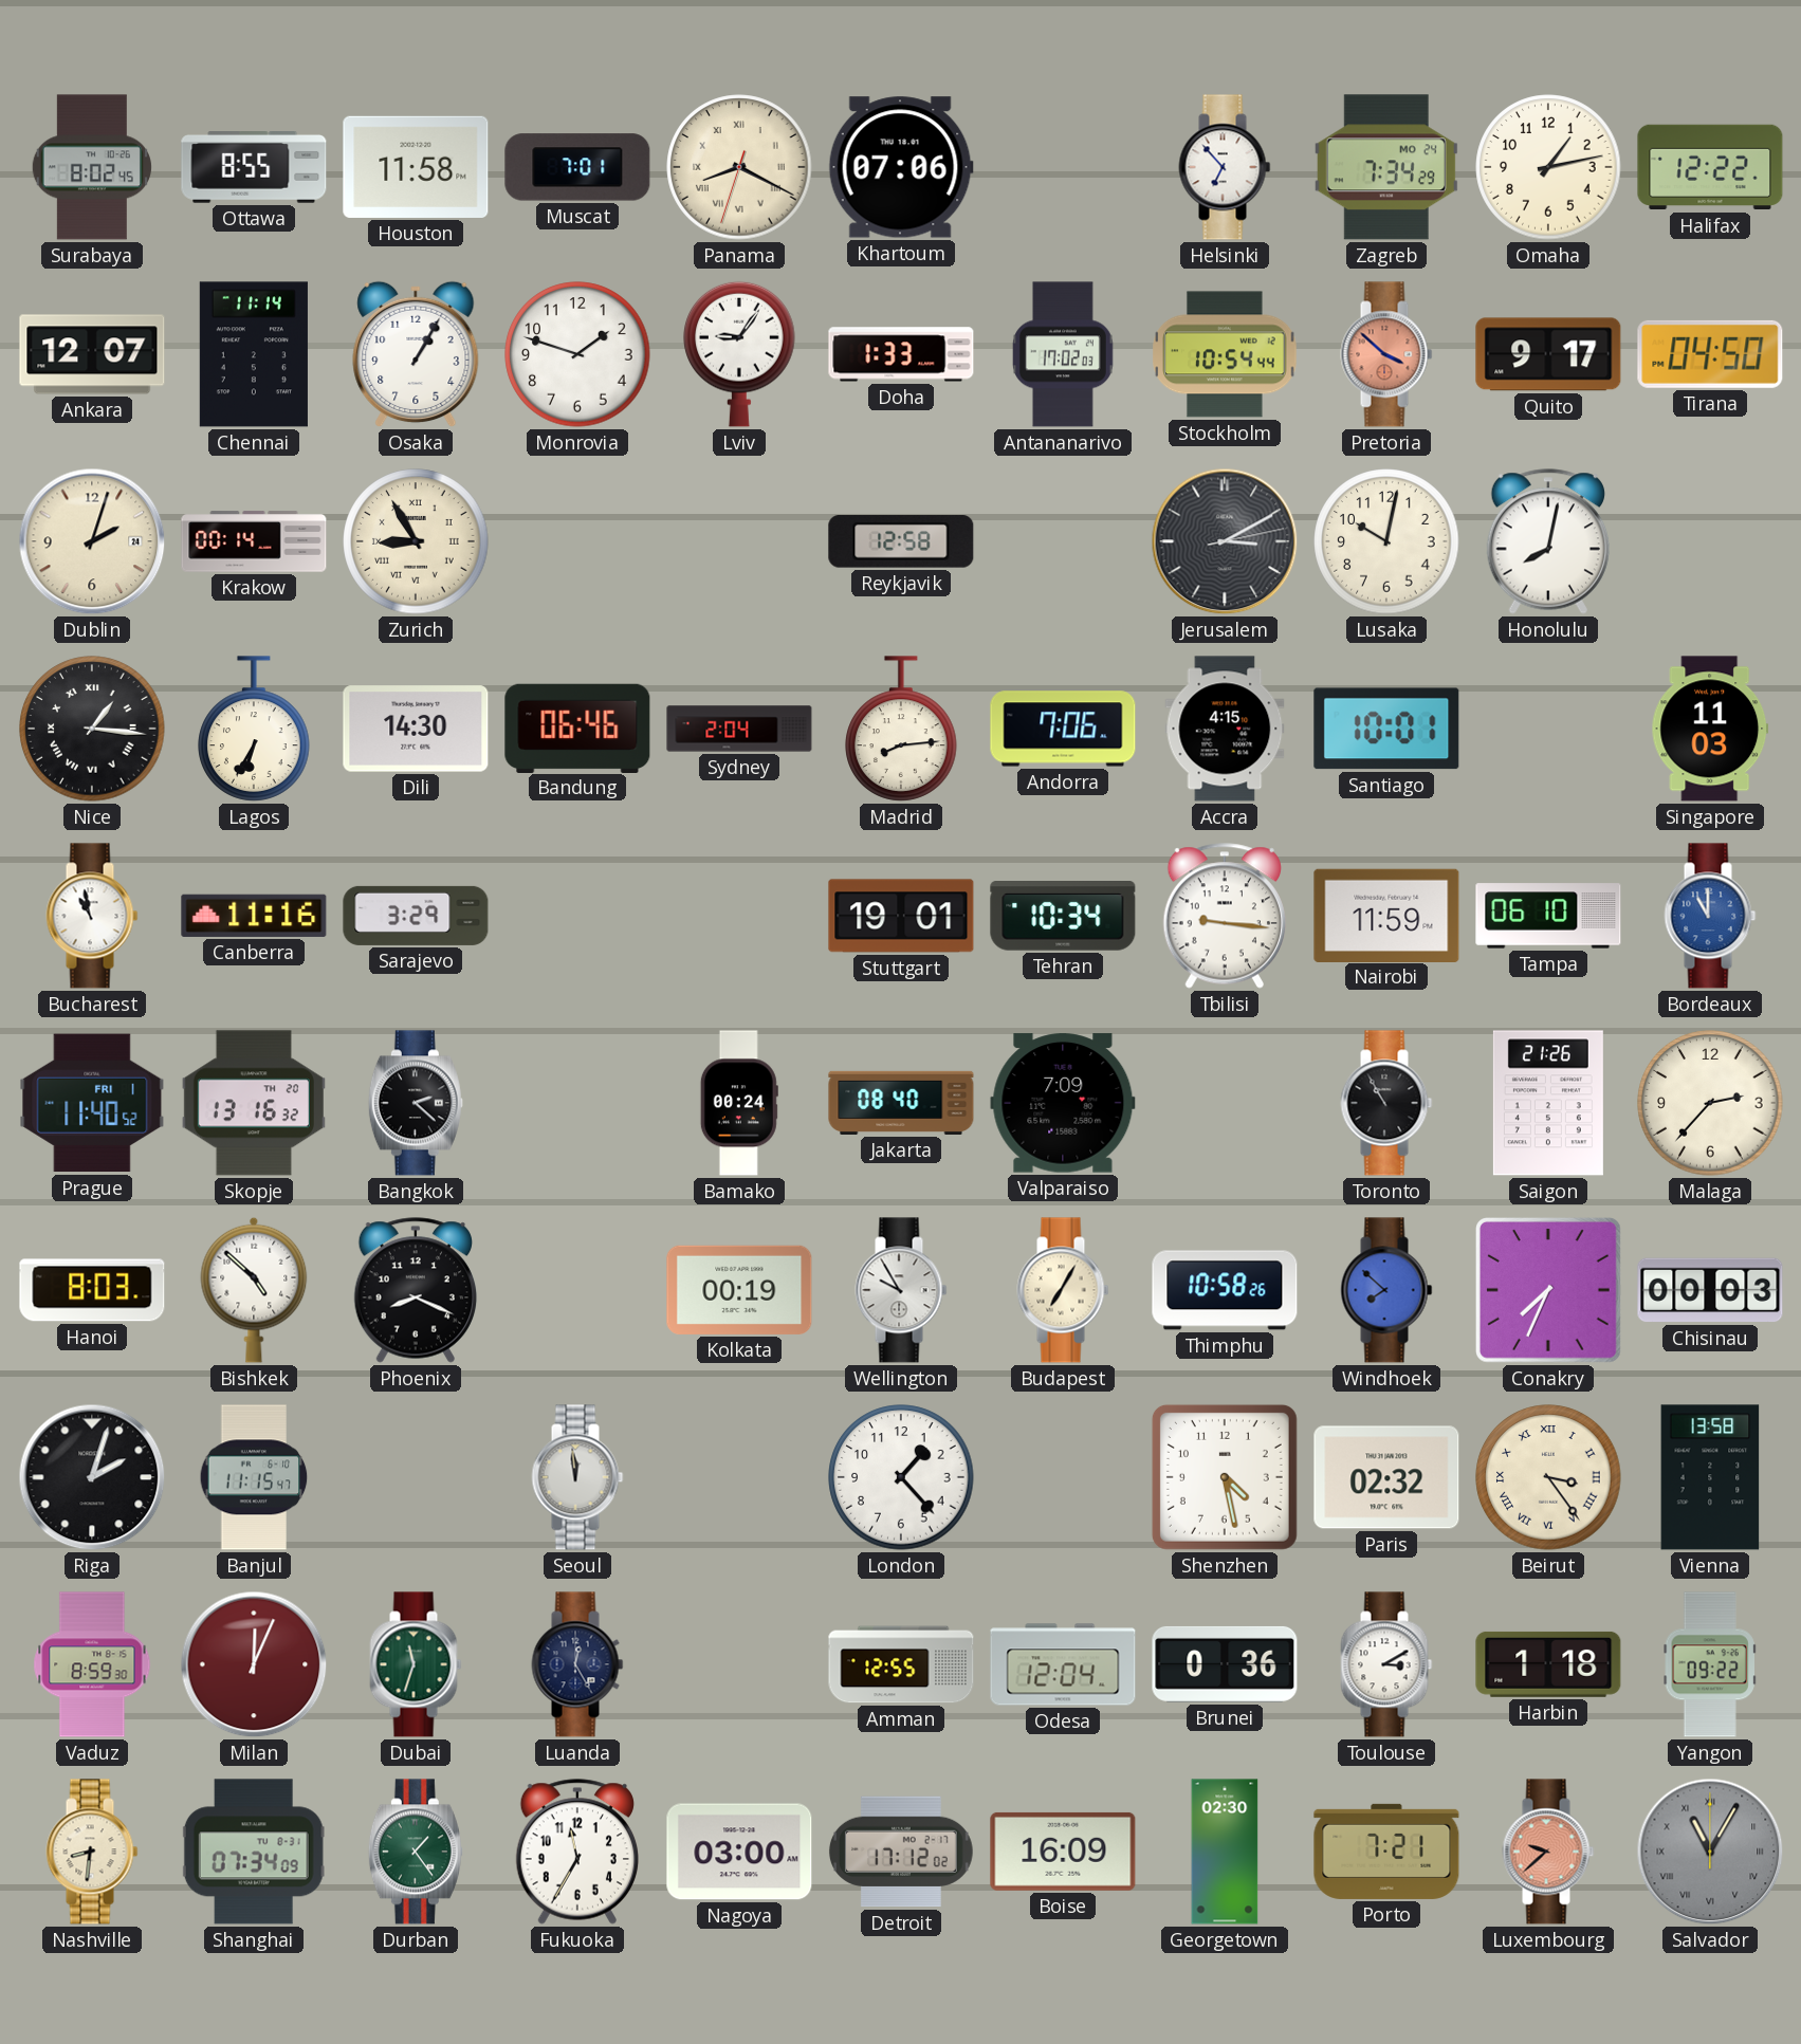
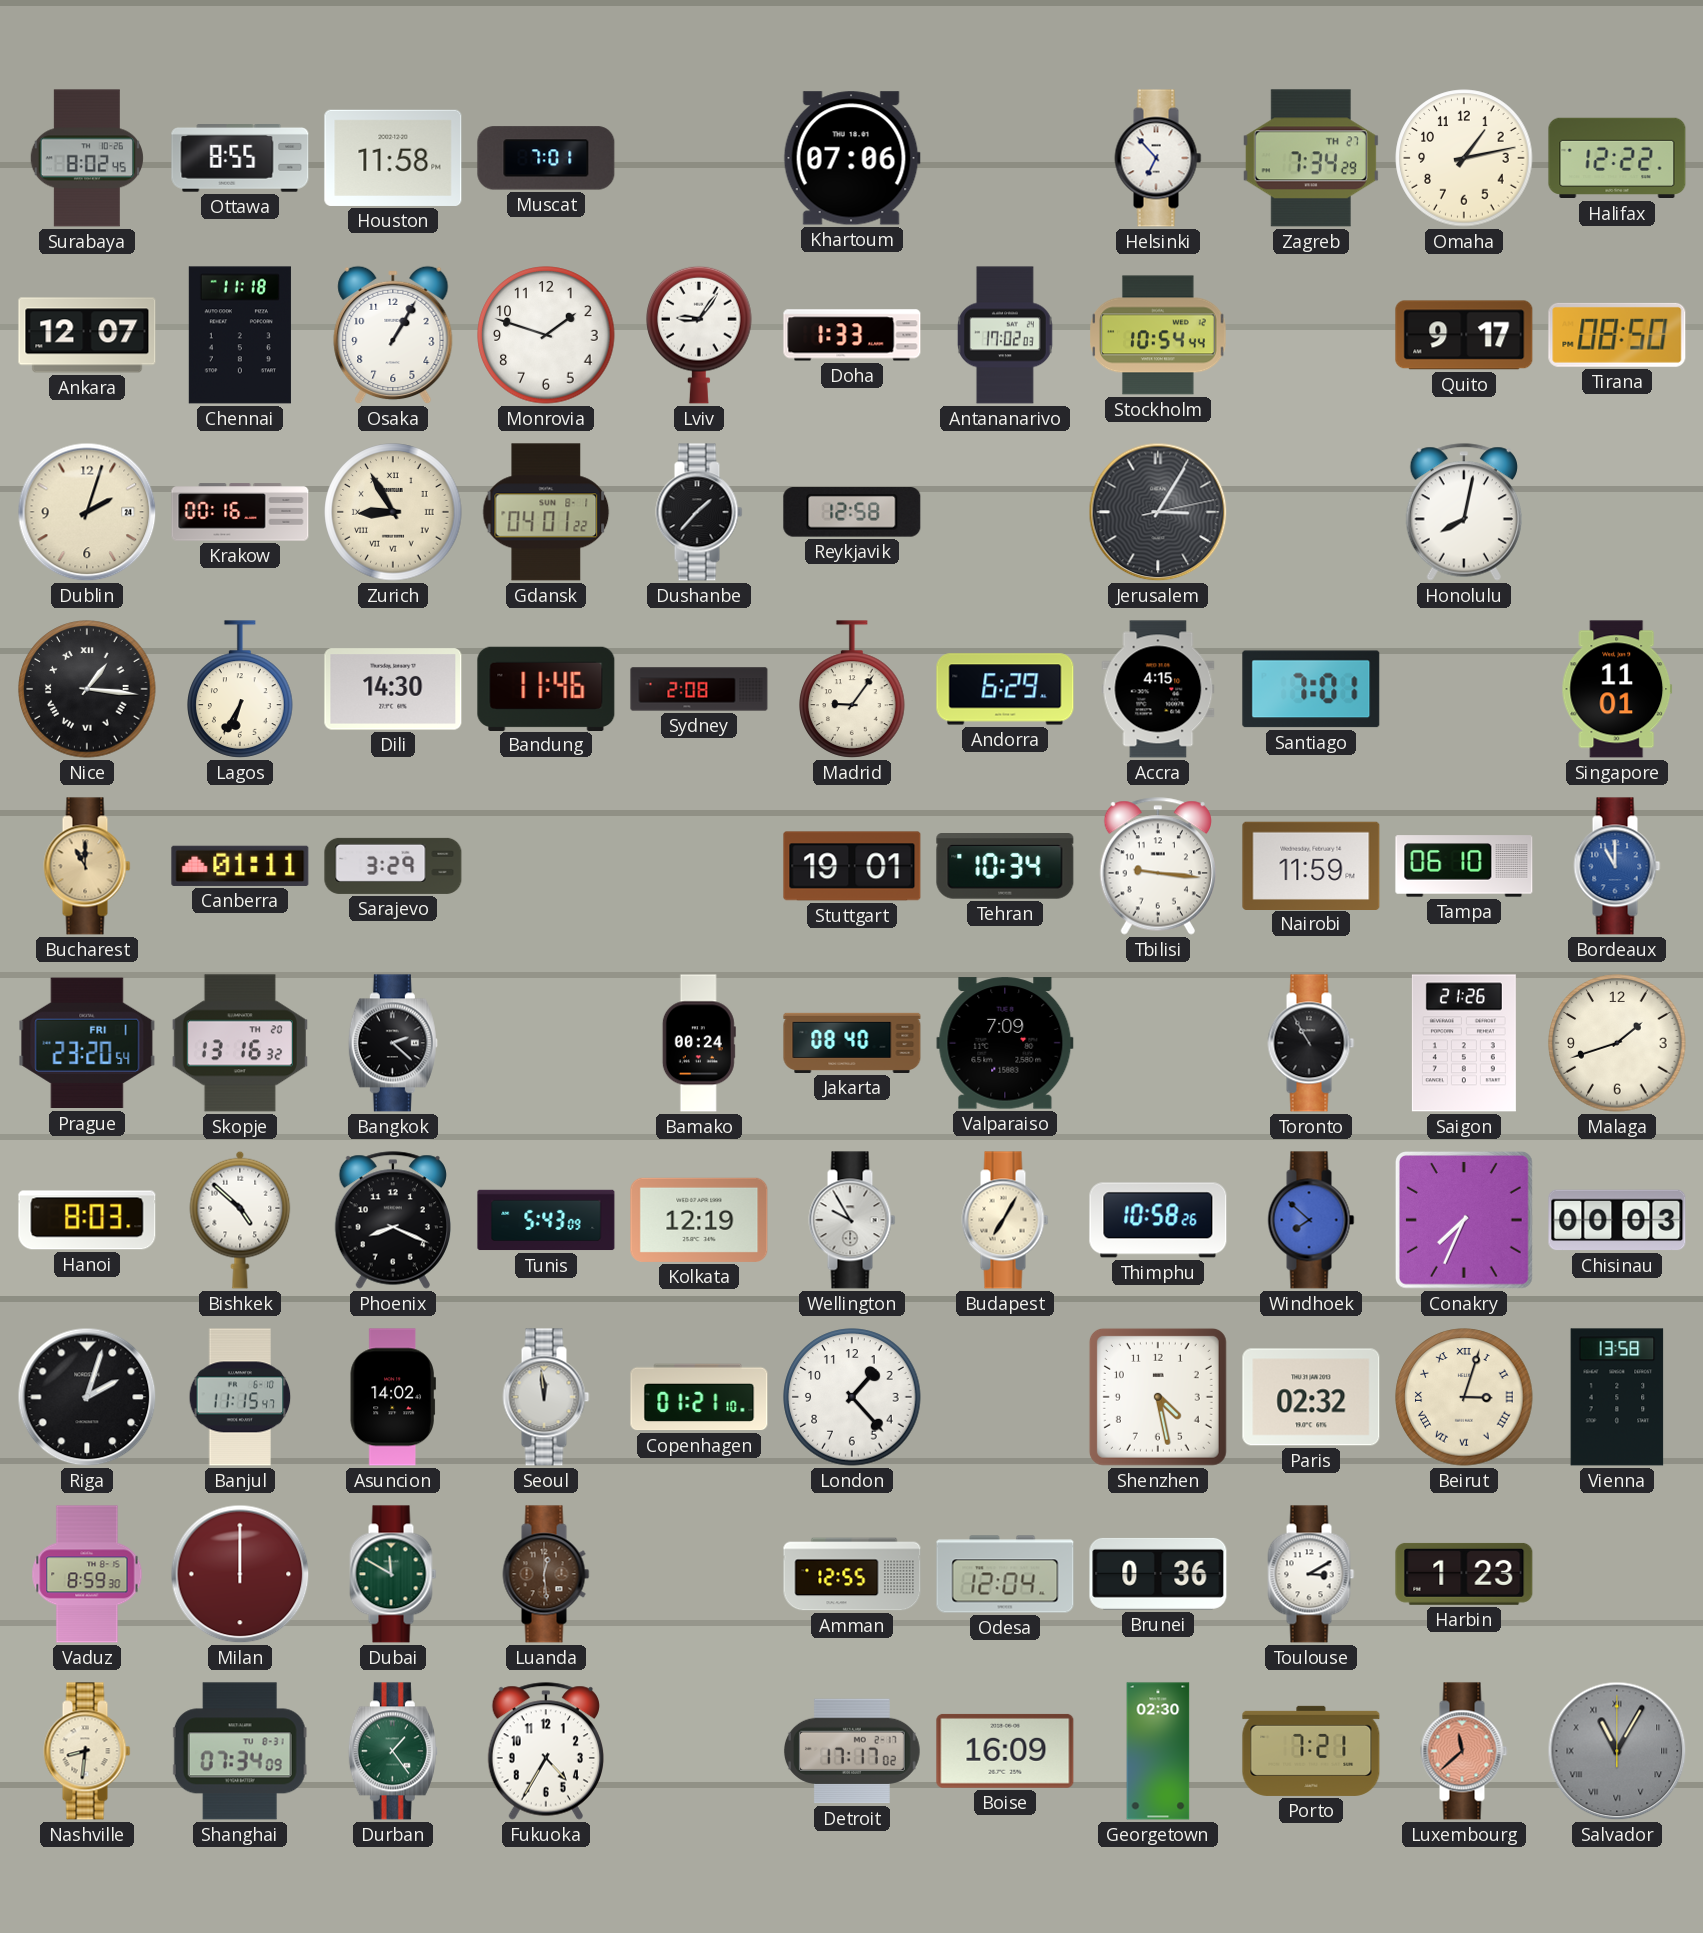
Panama: 8:19 -> none (739, 167)
Zagreb date: MO 24 -> TH 27 (1311, 158)
Chennai: 11:14 -> 11:18 (240, 335)
Pretoria: 3:52 -> none (1386, 354)
Tirana: 04:50 -> 08:50 (1617, 335)
Krakow: 00:14 -> 00:16 (240, 512)
Gdansk: none -> 04:01 (546, 512)
Dushanbe: none -> 1:37 (699, 512)
Jerusalem: 3:10 -> 3:05 (1158, 512)
Lusaka: 10:02 -> none (1386, 541)
Bandung: 06:46 -> 11:46 (546, 688)
Sydney: 2:04 -> 2:08 (699, 689)
Madrid: 8:14 -> 9:06 (852, 689)
Andorra: 7:06 -> 6:29 (1005, 689)
Santiago: 10:01 -> 7:01 (1311, 689)
Singapore: 11:03 -> 11:01 (1617, 689)
Bucharest: 10:58 -> 11:00 (87, 866)
Bucharest dial: white -> champagne (87, 866)
Canberra: 11:16 -> 01:11 (240, 866)
Prague: 11:40 -> 23:20 (87, 1043)
Malaga: 2:37 -> 1:42 (1617, 1043)
Tunis: none -> 5:43 (546, 1220)
Kolkata: 00:19 -> 12:19 (699, 1220)
Asuncion: none -> 14:02 (393, 1397)
Copenhagen: none -> 01:21 (699, 1397)
Beirut: 3:24 -> 3:03 (1464, 1397)
Milan: 12:04 -> 12:00 (240, 1574)
Dubai: 11:33 -> 11:50 (393, 1574)
Luanda: 12:25 -> 12:29 (546, 1574)
Luanda dial: navy -> brown (546, 1574)
Harbin: 1:18 -> 1:23 (1464, 1574)
Yangon: 09:22 -> none (1710, 1664)
Fukuoka: 11:35 -> 4:35 (545, 1751)
Nagoya: 03:00 -> none (739, 1852)
Detroit: 17:12 -> 17:17 (852, 1751)
Luxembourg: 9:38 -> 11:38 (1464, 1751)
